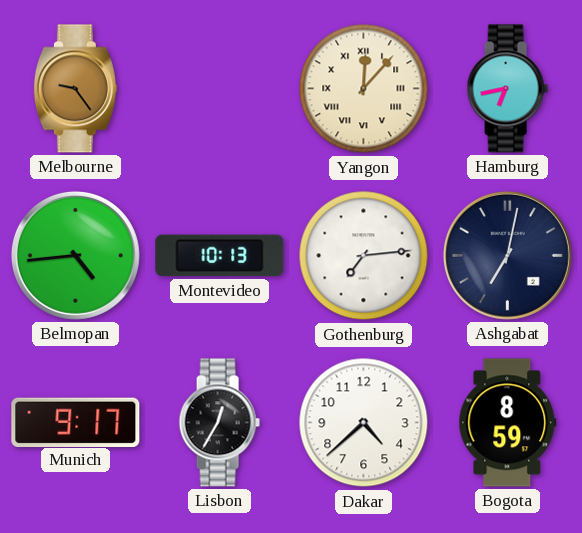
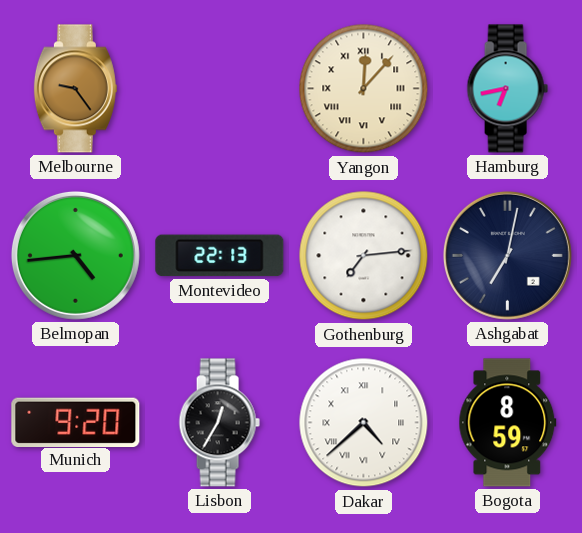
Montevideo: 10:13 -> 22:13 (220, 256)
Munich: 9:17 -> 9:20 (76, 422)
Dakar numerals: Arabic -> Roman (364, 423)
